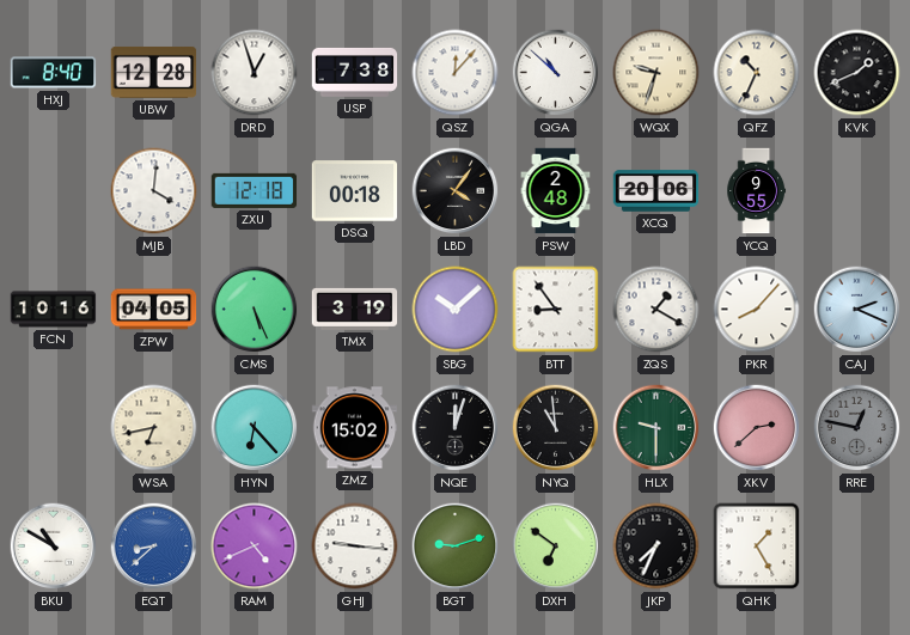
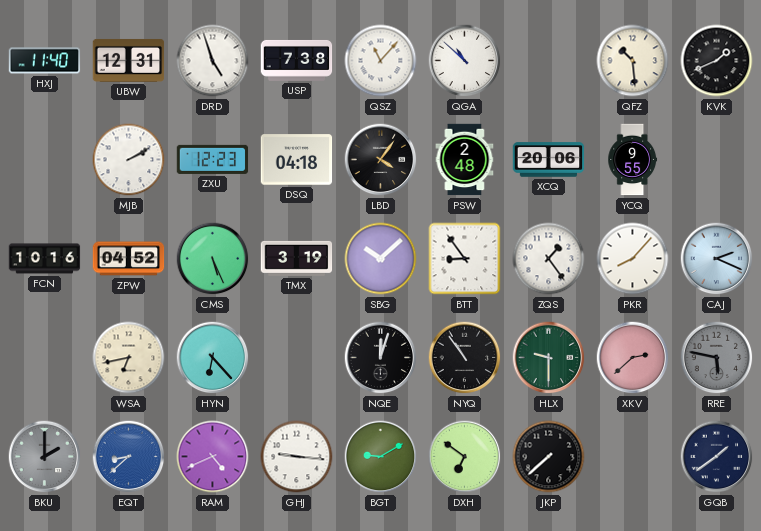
HXJ: 8:40 -> 11:40 (45, 61)
UBW: 12:28 -> 12:31 (129, 60)
DRD: 12:57 -> 4:57 (213, 61)
QSZ: 12:07 -> 11:07 (381, 61)
WQX: 9:33 -> none (656, 73)
QFZ: 10:34 -> 10:29 (633, 61)
MJB: 4:01 -> 2:10 (129, 160)
ZXU: 12:18 -> 12:23 (213, 159)
DSQ: 00:18 -> 04:18 (297, 160)
ZPW: 04:05 -> 04:52 (129, 259)
ZQS: 1:20 -> 1:24 (549, 259)
ZMZ: 15:02 -> none (355, 428)
NYQ: 10:59 -> 10:54 (465, 358)
RRE: 12:47 -> 5:47 (717, 358)
BKU: 10:50 -> 2:00 (45, 457)
BKU dial: white -> grey (45, 457)
BGT: 9:12 -> 9:10 (381, 457)
JKP: 7:34 -> 7:38 (549, 457)
QHK: 1:25 -> none (757, 547)
GQB: none -> 1:39 (717, 457)
